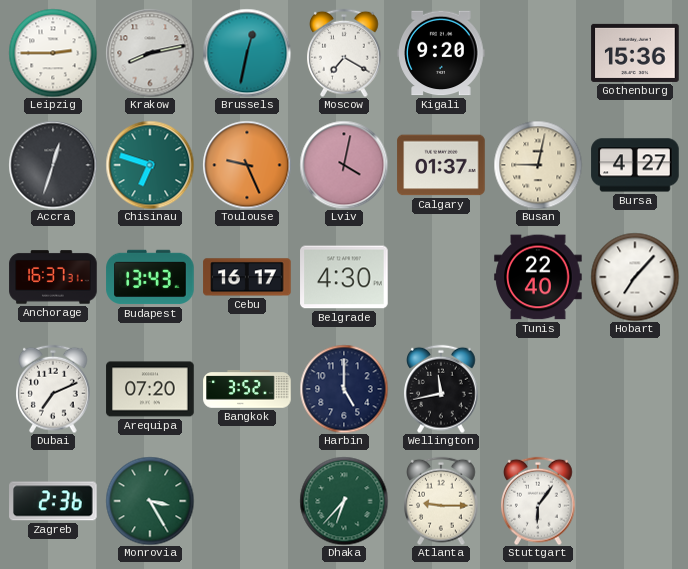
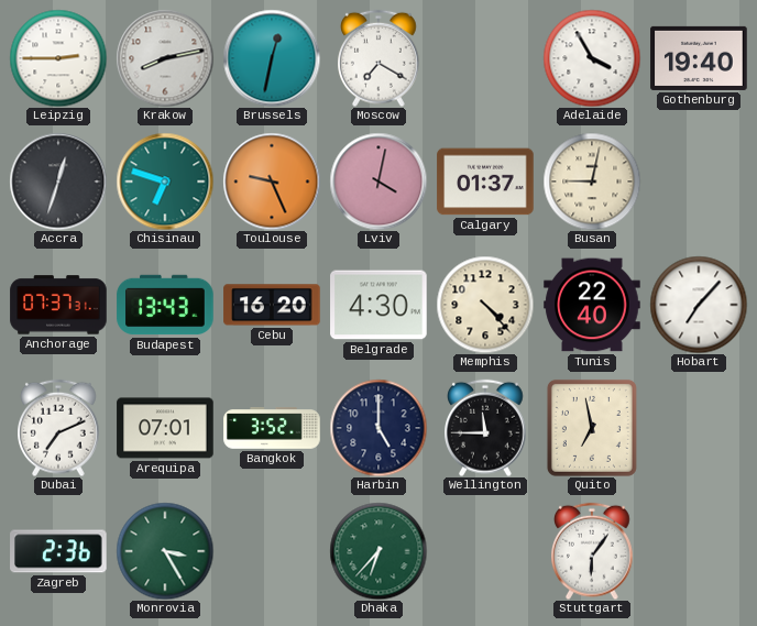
Kigali: 9:20 -> none (441, 53)
Adelaide: none -> 3:55 (592, 58)
Gothenburg: 15:36 -> 19:40 (699, 58)
Bursa: 4:27 -> none (635, 165)
Anchorage: 16:37 -> 07:37 (58, 305)
Cebu: 16:17 -> 16:20 (272, 305)
Memphis: none -> 4:23 (485, 305)
Arequipa: 07:20 -> 07:01 (165, 428)
Wellington: 11:43 -> 11:45 (486, 428)
Quito: none -> 6:58 (592, 428)
Atlanta: 9:15 -> none (442, 501)
